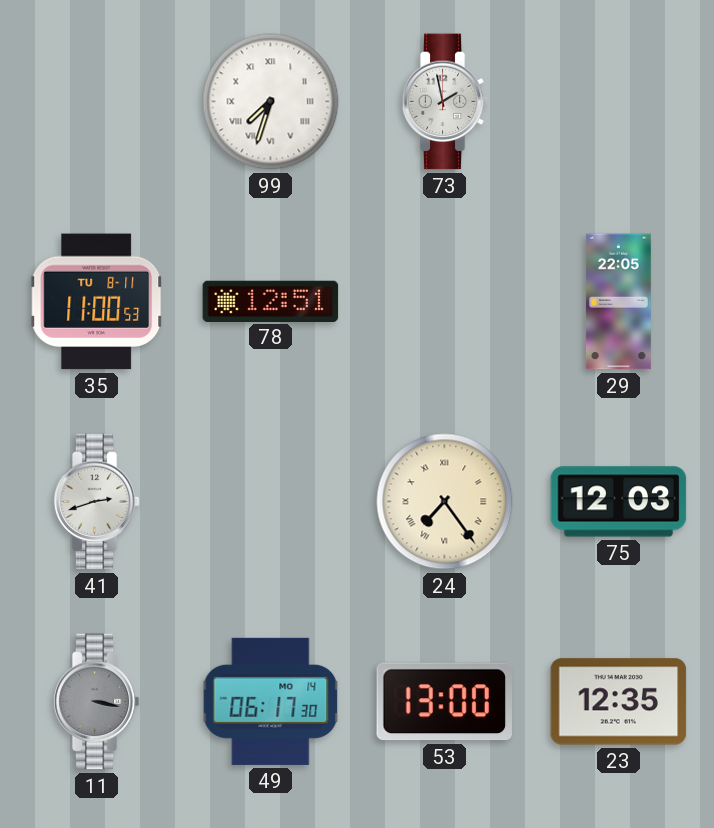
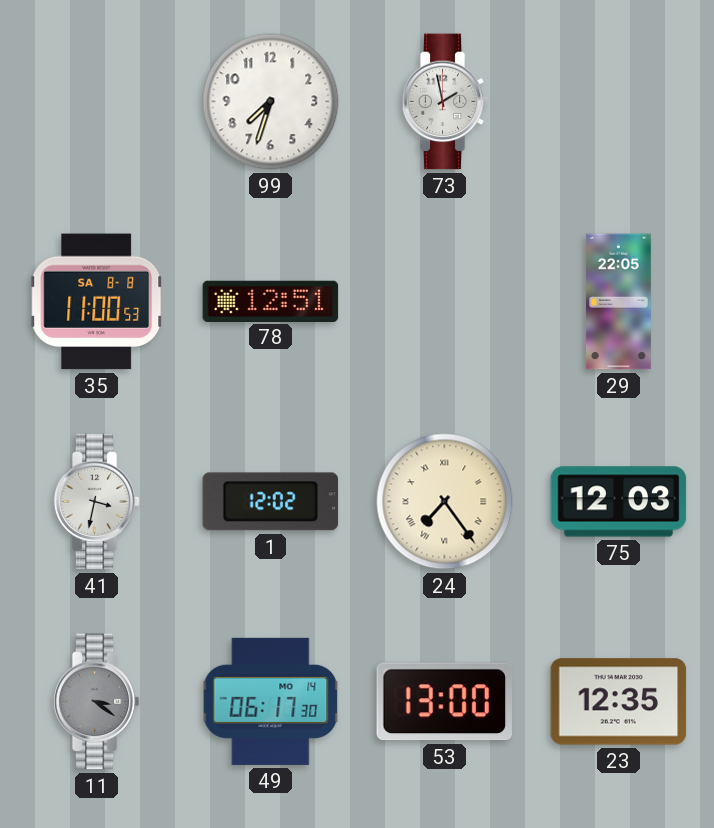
99 numerals: Roman -> Arabic (271, 102)
35 date: TU 8-11 -> SA 8-8 (97, 302)
41: 2:42 -> 3:32 (96, 502)
1: none -> 12:02 (271, 502)
11: 3:17 -> 3:21 (96, 702)
